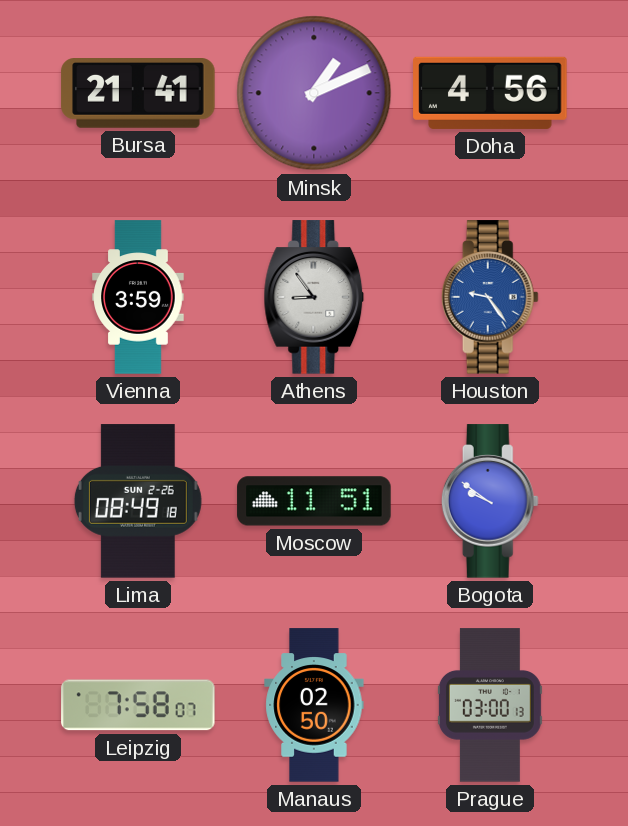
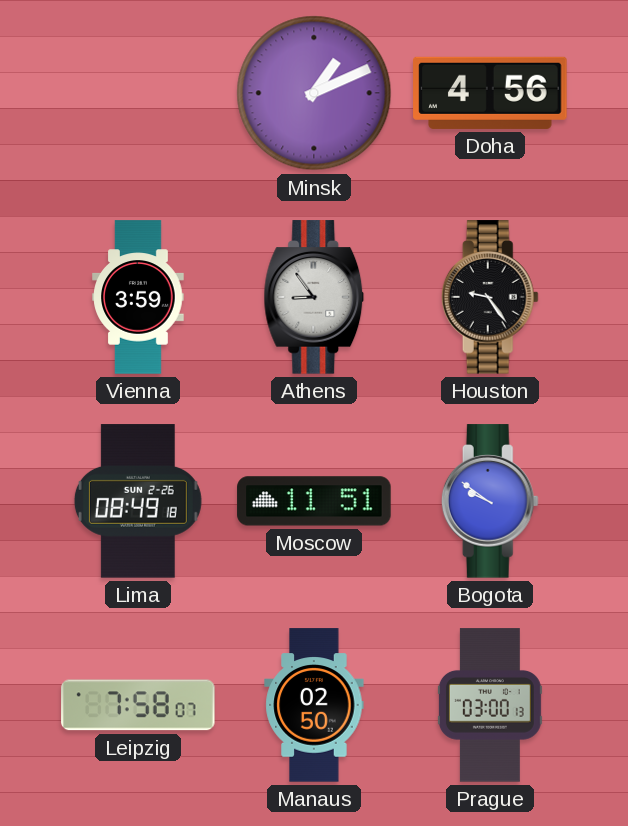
Bursa: 21:41 -> none (138, 94)
Houston dial: blue -> black (490, 297)
